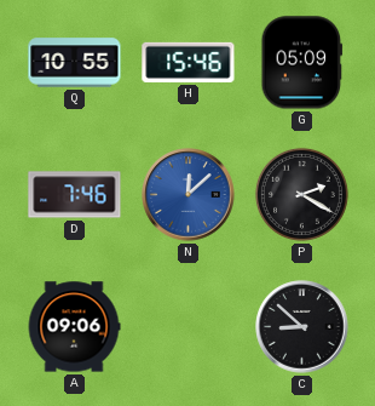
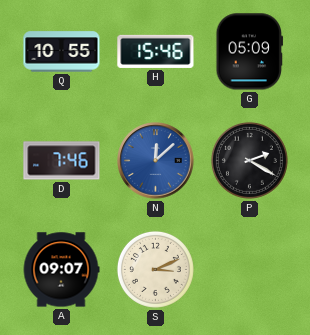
A: 09:06 -> 09:07 (61, 270)
S: none -> 3:11 (155, 269)
C: 8:52 -> none (302, 327)
